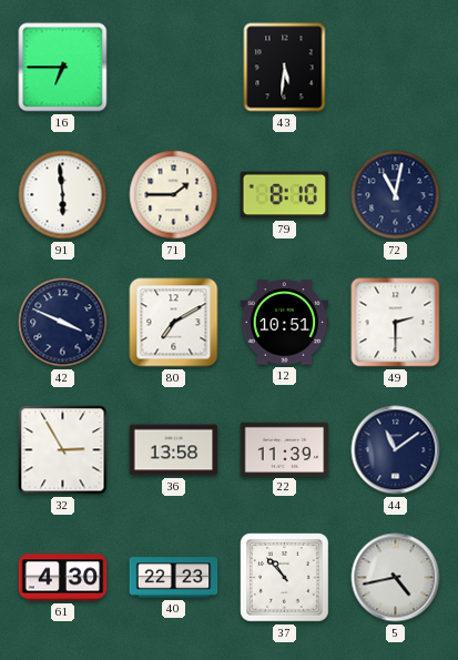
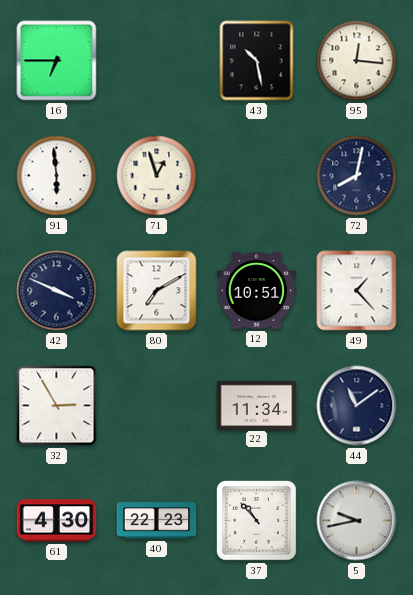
43: 5:31 -> 10:28 (257, 61)
95: none -> 12:16 (357, 61)
71: 1:45 -> 12:57 (157, 176)
79: 8:10 -> none (285, 195)
72: 11:02 -> 8:02 (357, 176)
49: 2:30 -> 1:23 (357, 291)
36: 13:58 -> none (174, 450)
22: 11:39 -> 11:34 (257, 405)
5: 4:43 -> 9:43 (357, 521)
